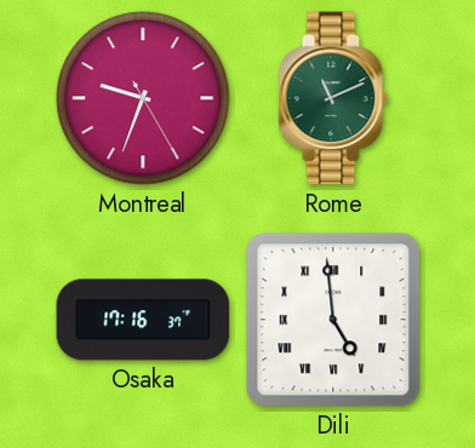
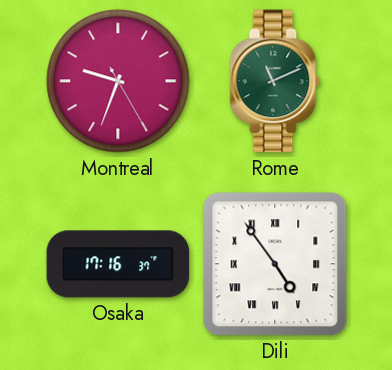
Dili: 4:59 -> 4:54 (275, 264)
